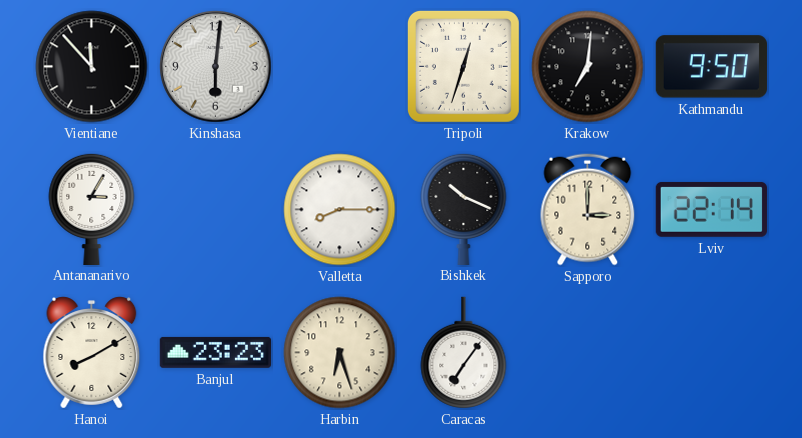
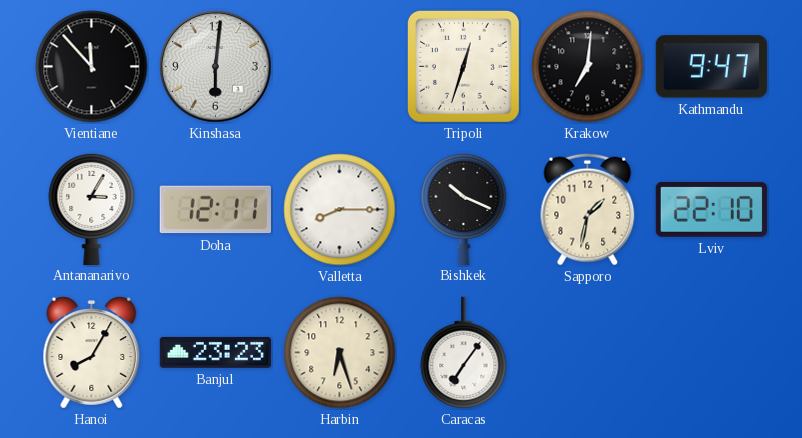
Kathmandu: 9:50 -> 9:47 (711, 67)
Doha: none -> 12:11 (215, 210)
Sapporo: 3:00 -> 1:32 (588, 210)
Lviv: 22:14 -> 22:10 (711, 209)
Hanoi: 8:10 -> 8:05 (92, 353)
